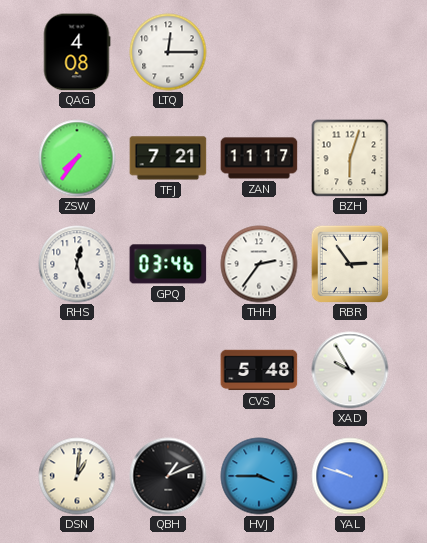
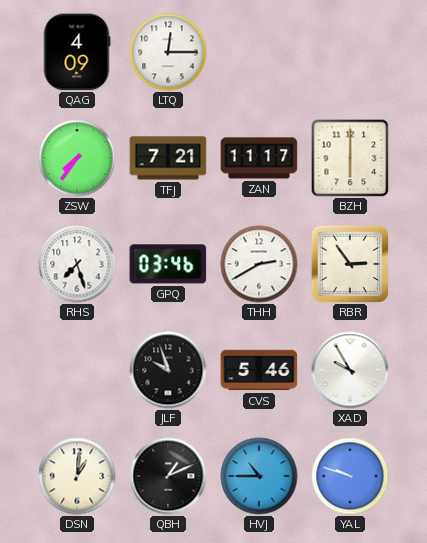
QAG: 4:08 -> 4:09 (77, 52)
BZH: 6:03 -> 6:00 (350, 158)
RHS: 12:27 -> 7:27 (77, 264)
THH: 2:36 -> 2:40 (259, 264)
JLF: none -> 9:57 (168, 370)
CVS: 5:48 -> 5:46 (259, 370)
HVJ: 3:45 -> 10:45 (259, 476)
